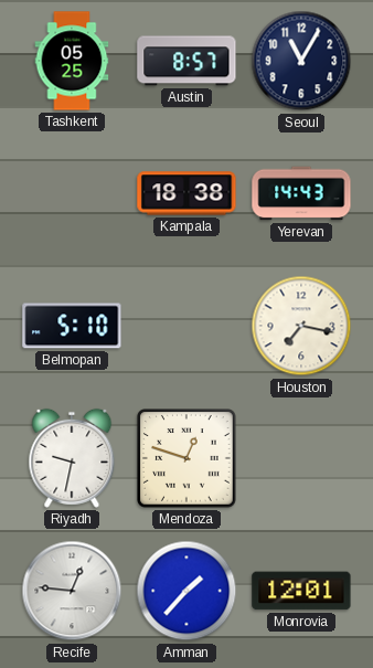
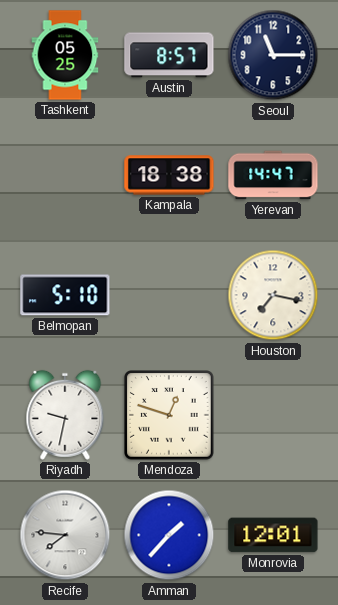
Seoul: 11:05 -> 11:15 (273, 55)
Yerevan: 14:43 -> 14:47 (273, 175)
Recife: 12:46 -> 7:46 (65, 535)
